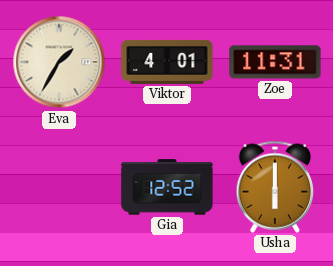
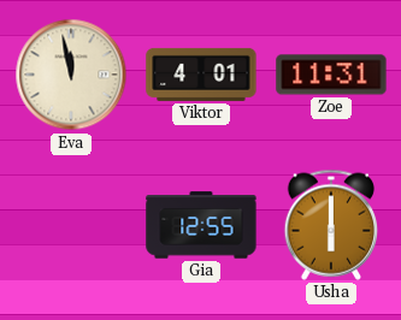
Eva: 1:35 -> 11:58 (71, 75)
Gia: 12:52 -> 12:55 (201, 225)
